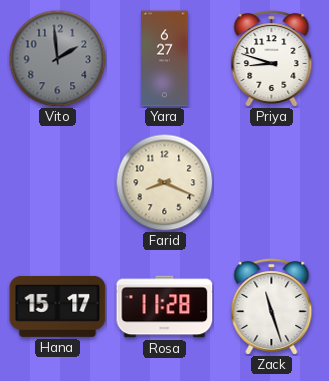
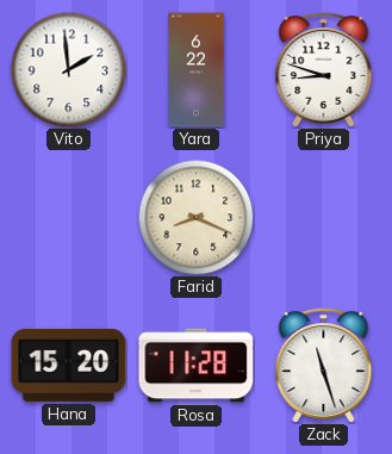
Vito dial: grey -> white (68, 69)
Yara: 6:27 -> 6:22 (197, 70)
Hana: 15:17 -> 15:20 (69, 365)
